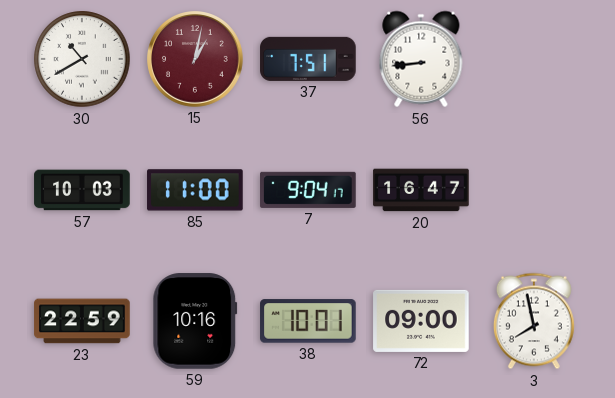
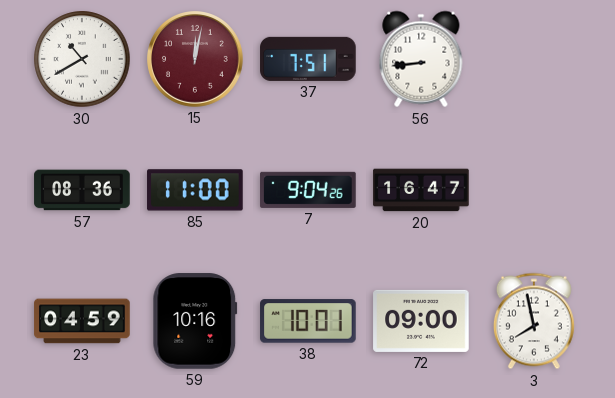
15: 1:02 -> 12:02 (196, 60)
57: 10:03 -> 08:36 (82, 190)
7: 9:04:17 -> 9:04:26 (308, 190)
23: 22:59 -> 04:59 (82, 321)
